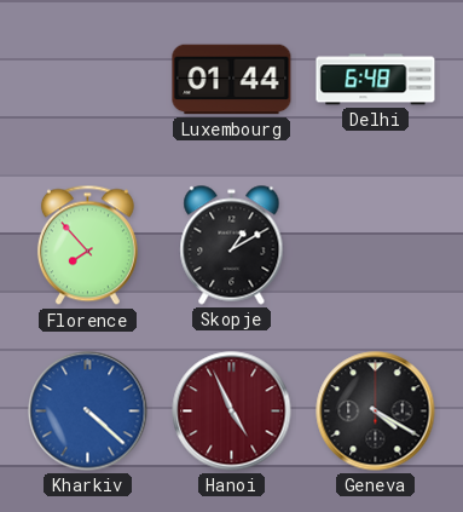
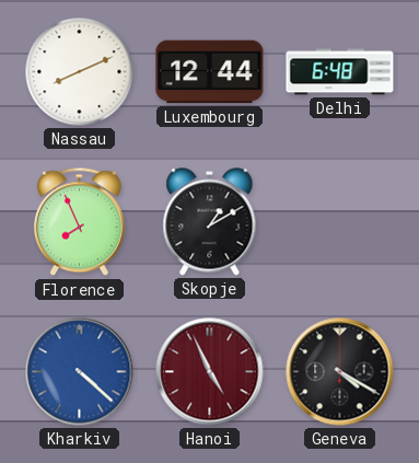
Nassau: none -> 8:11 (80, 72)
Luxembourg: 01:44 -> 12:44 (210, 72)
Florence: 7:53 -> 7:56 (79, 222)
